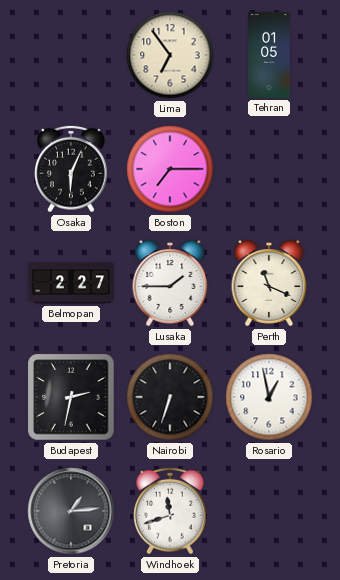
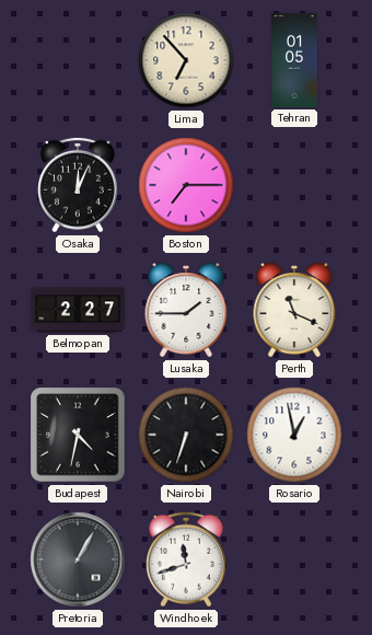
Lima: 6:54 -> 6:53 (186, 60)
Osaka: 6:04 -> 12:04 (78, 185)
Budapest: 2:32 -> 4:32 (78, 435)
Pretoria: 1:14 -> 1:05 (78, 559)
